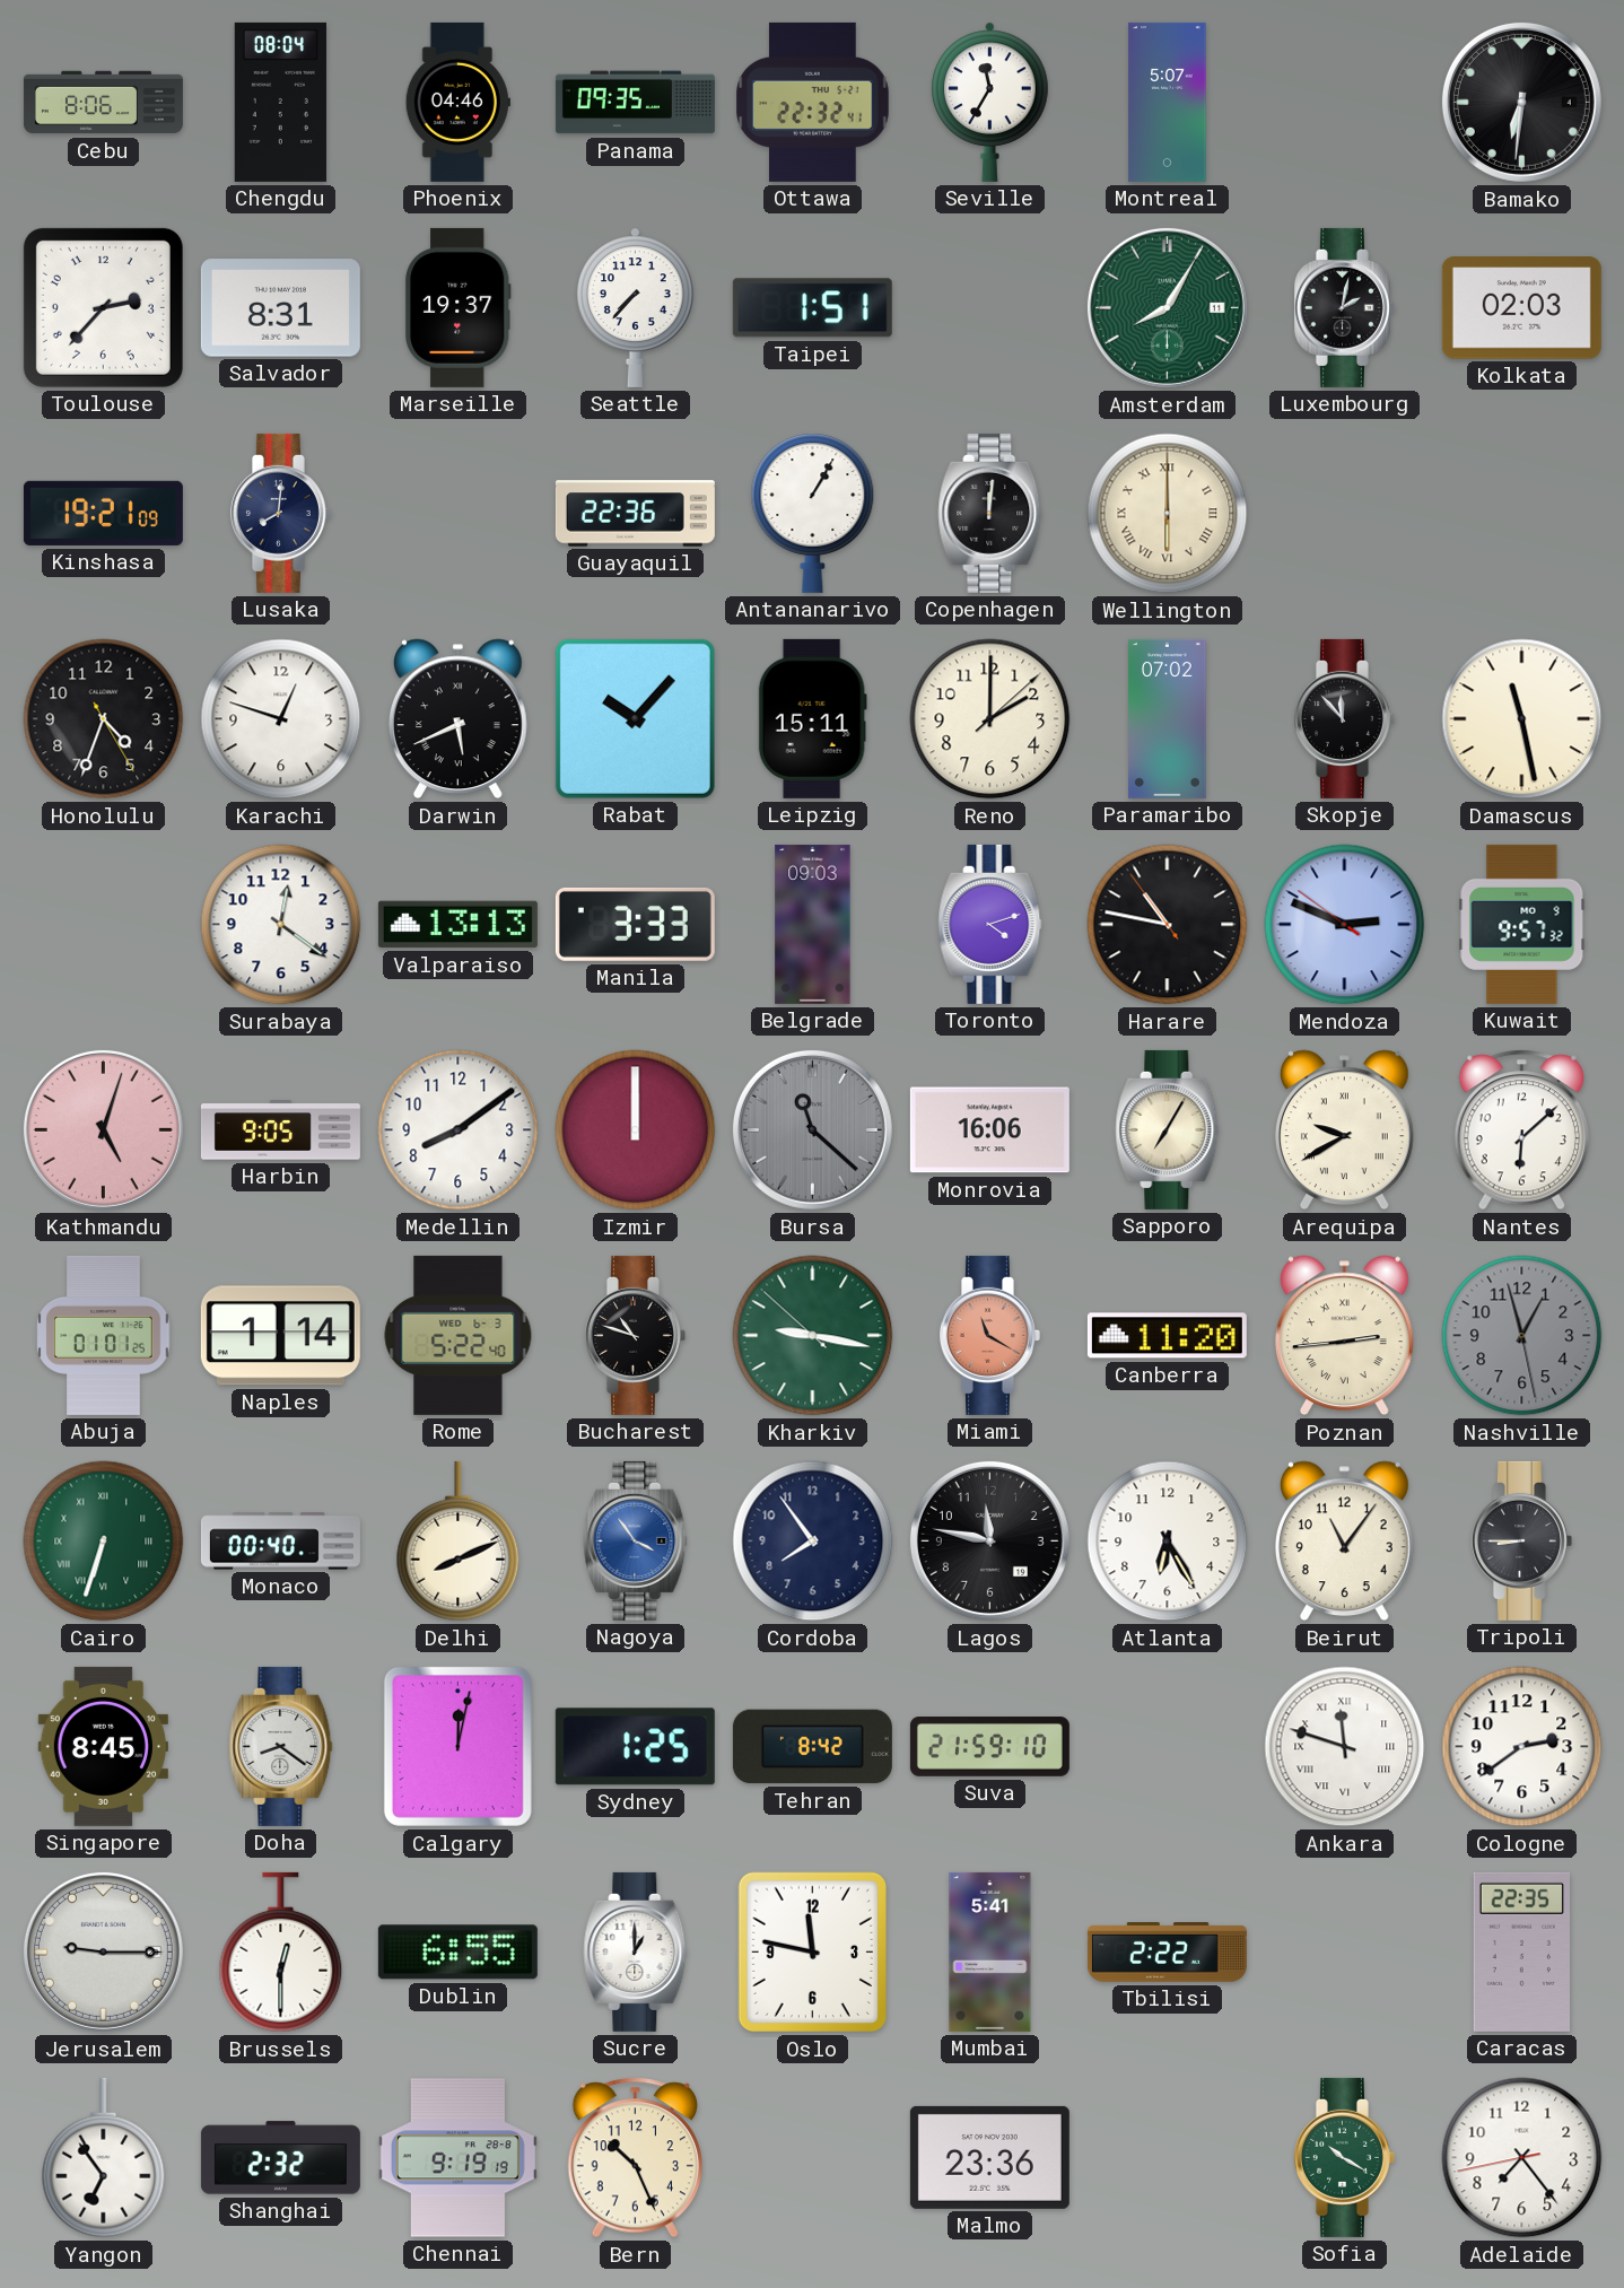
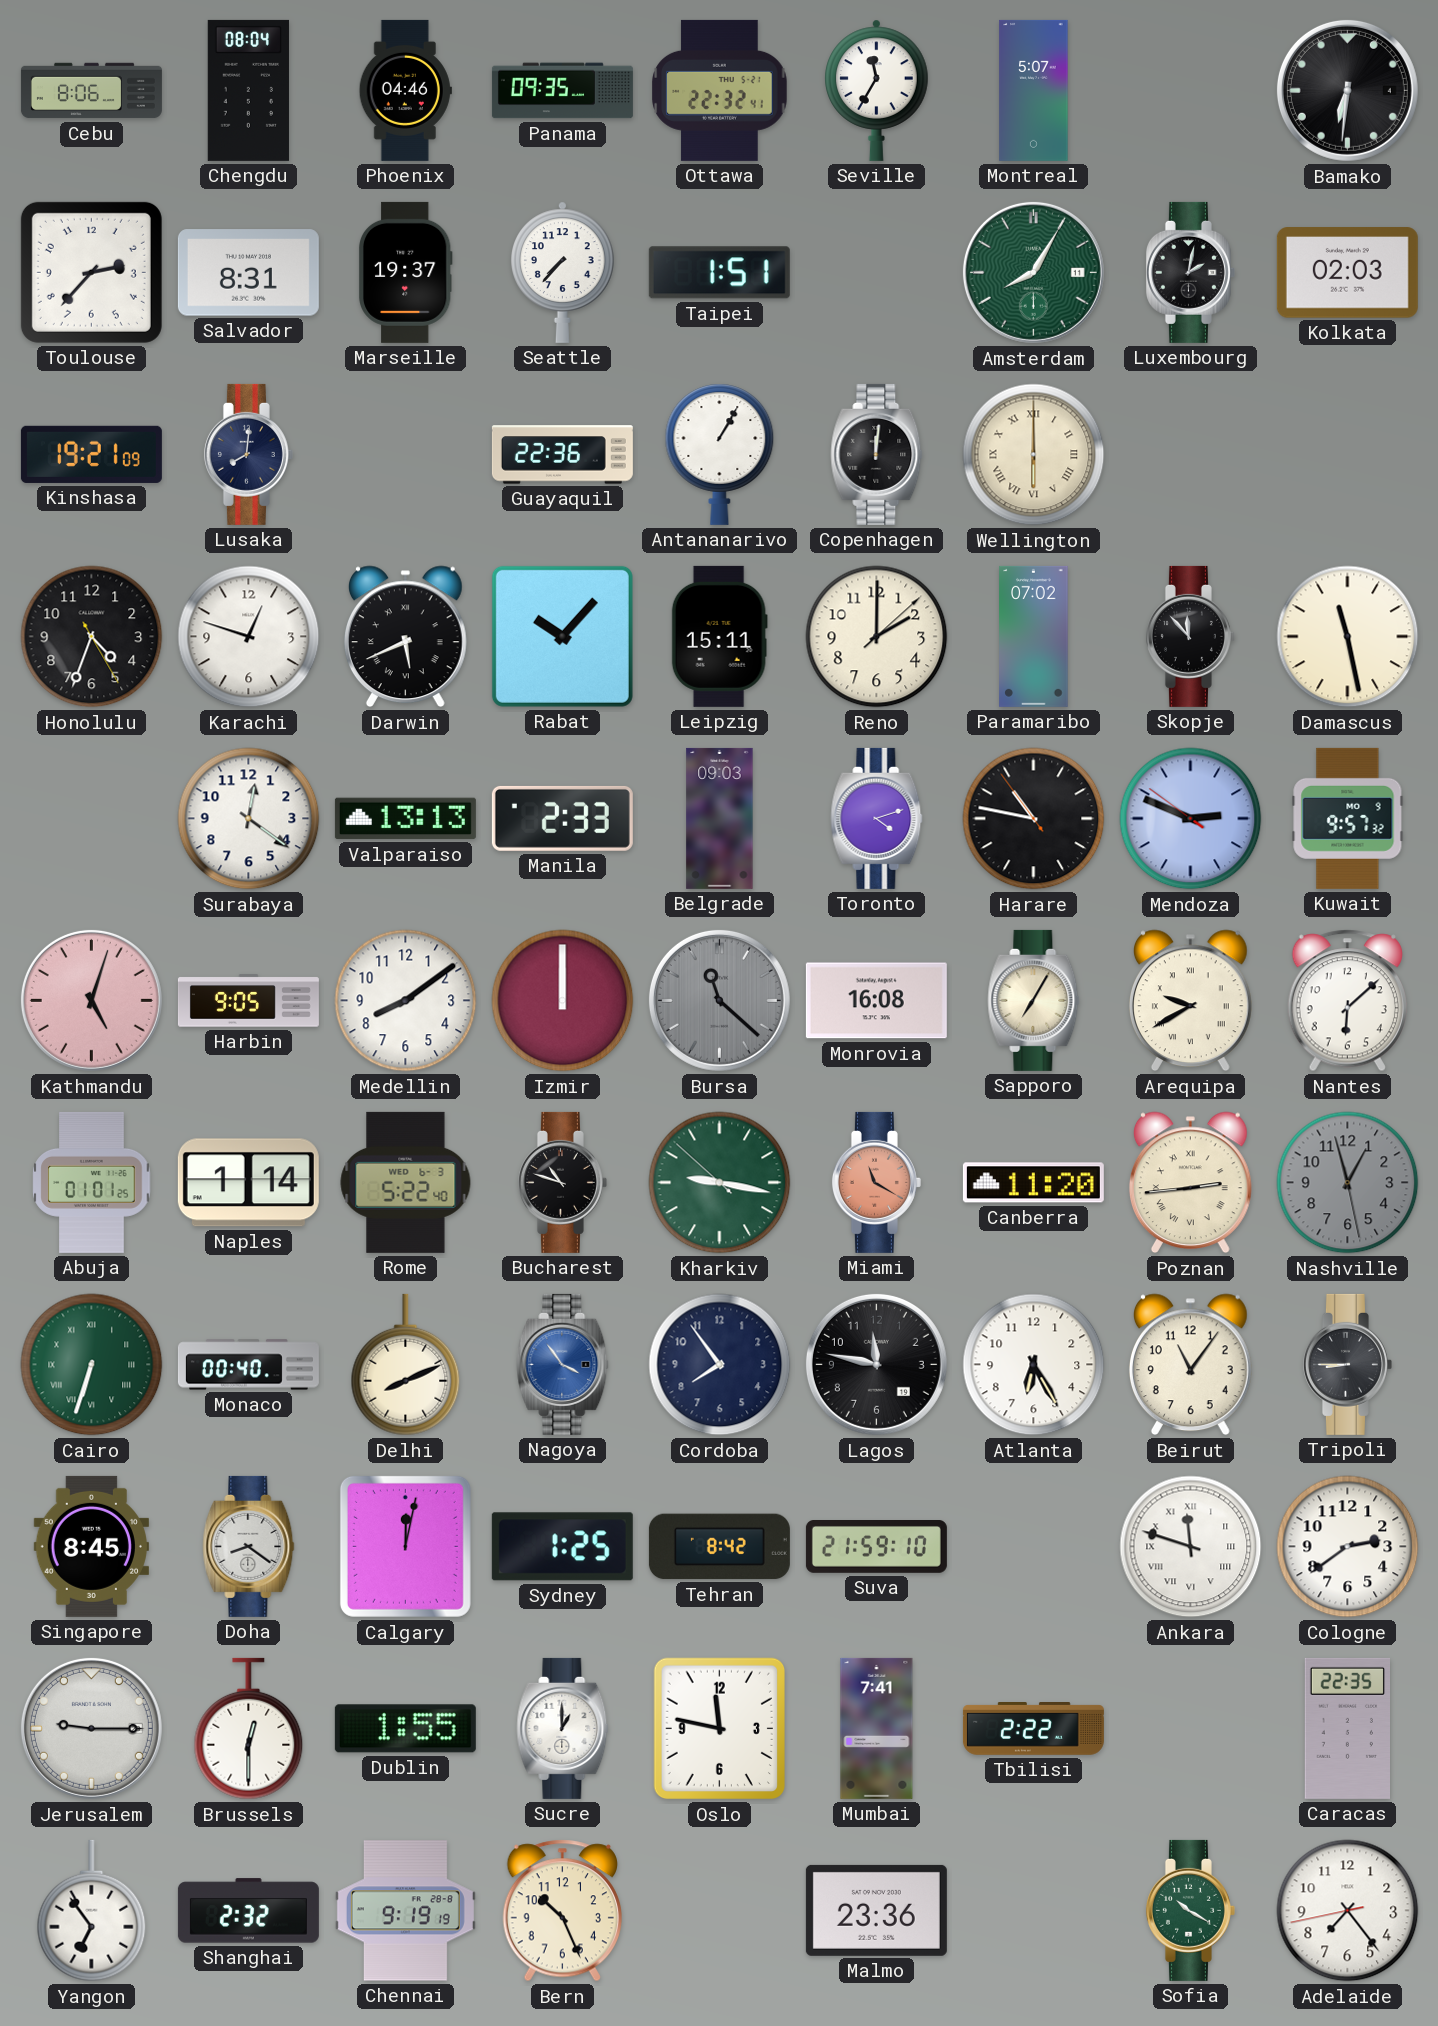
Manila: 3:33 -> 2:33 (562, 818)
Monrovia: 16:06 -> 16:08 (876, 1001)
Dublin: 6:55 -> 1:55 (405, 1729)
Mumbai: 5:41 -> 7:41 (877, 1728)
